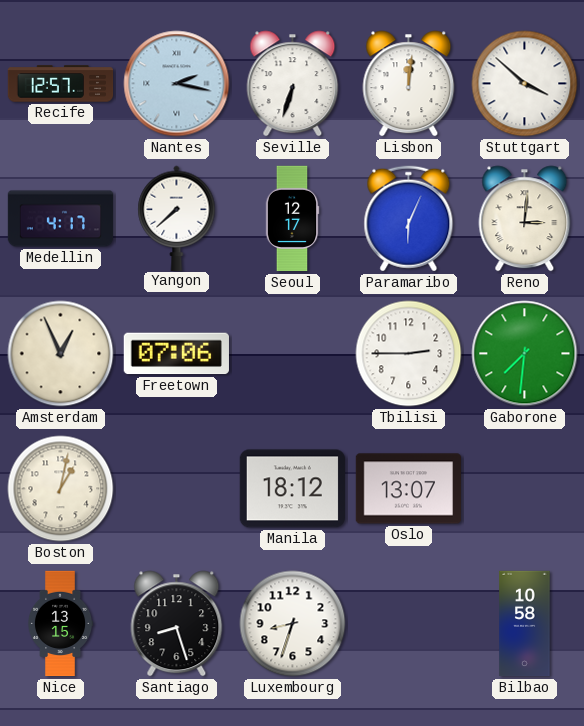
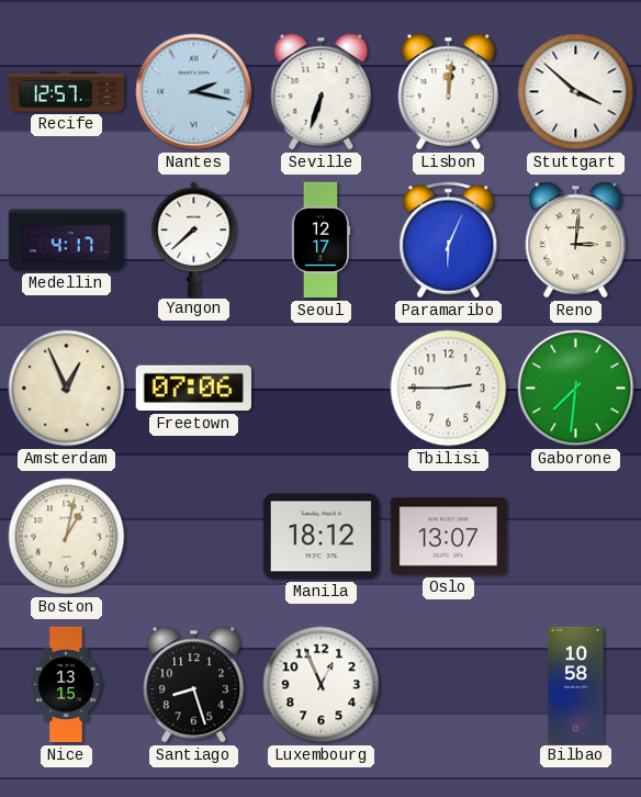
Luxembourg: 8:33 -> 12:56 (322, 685)
